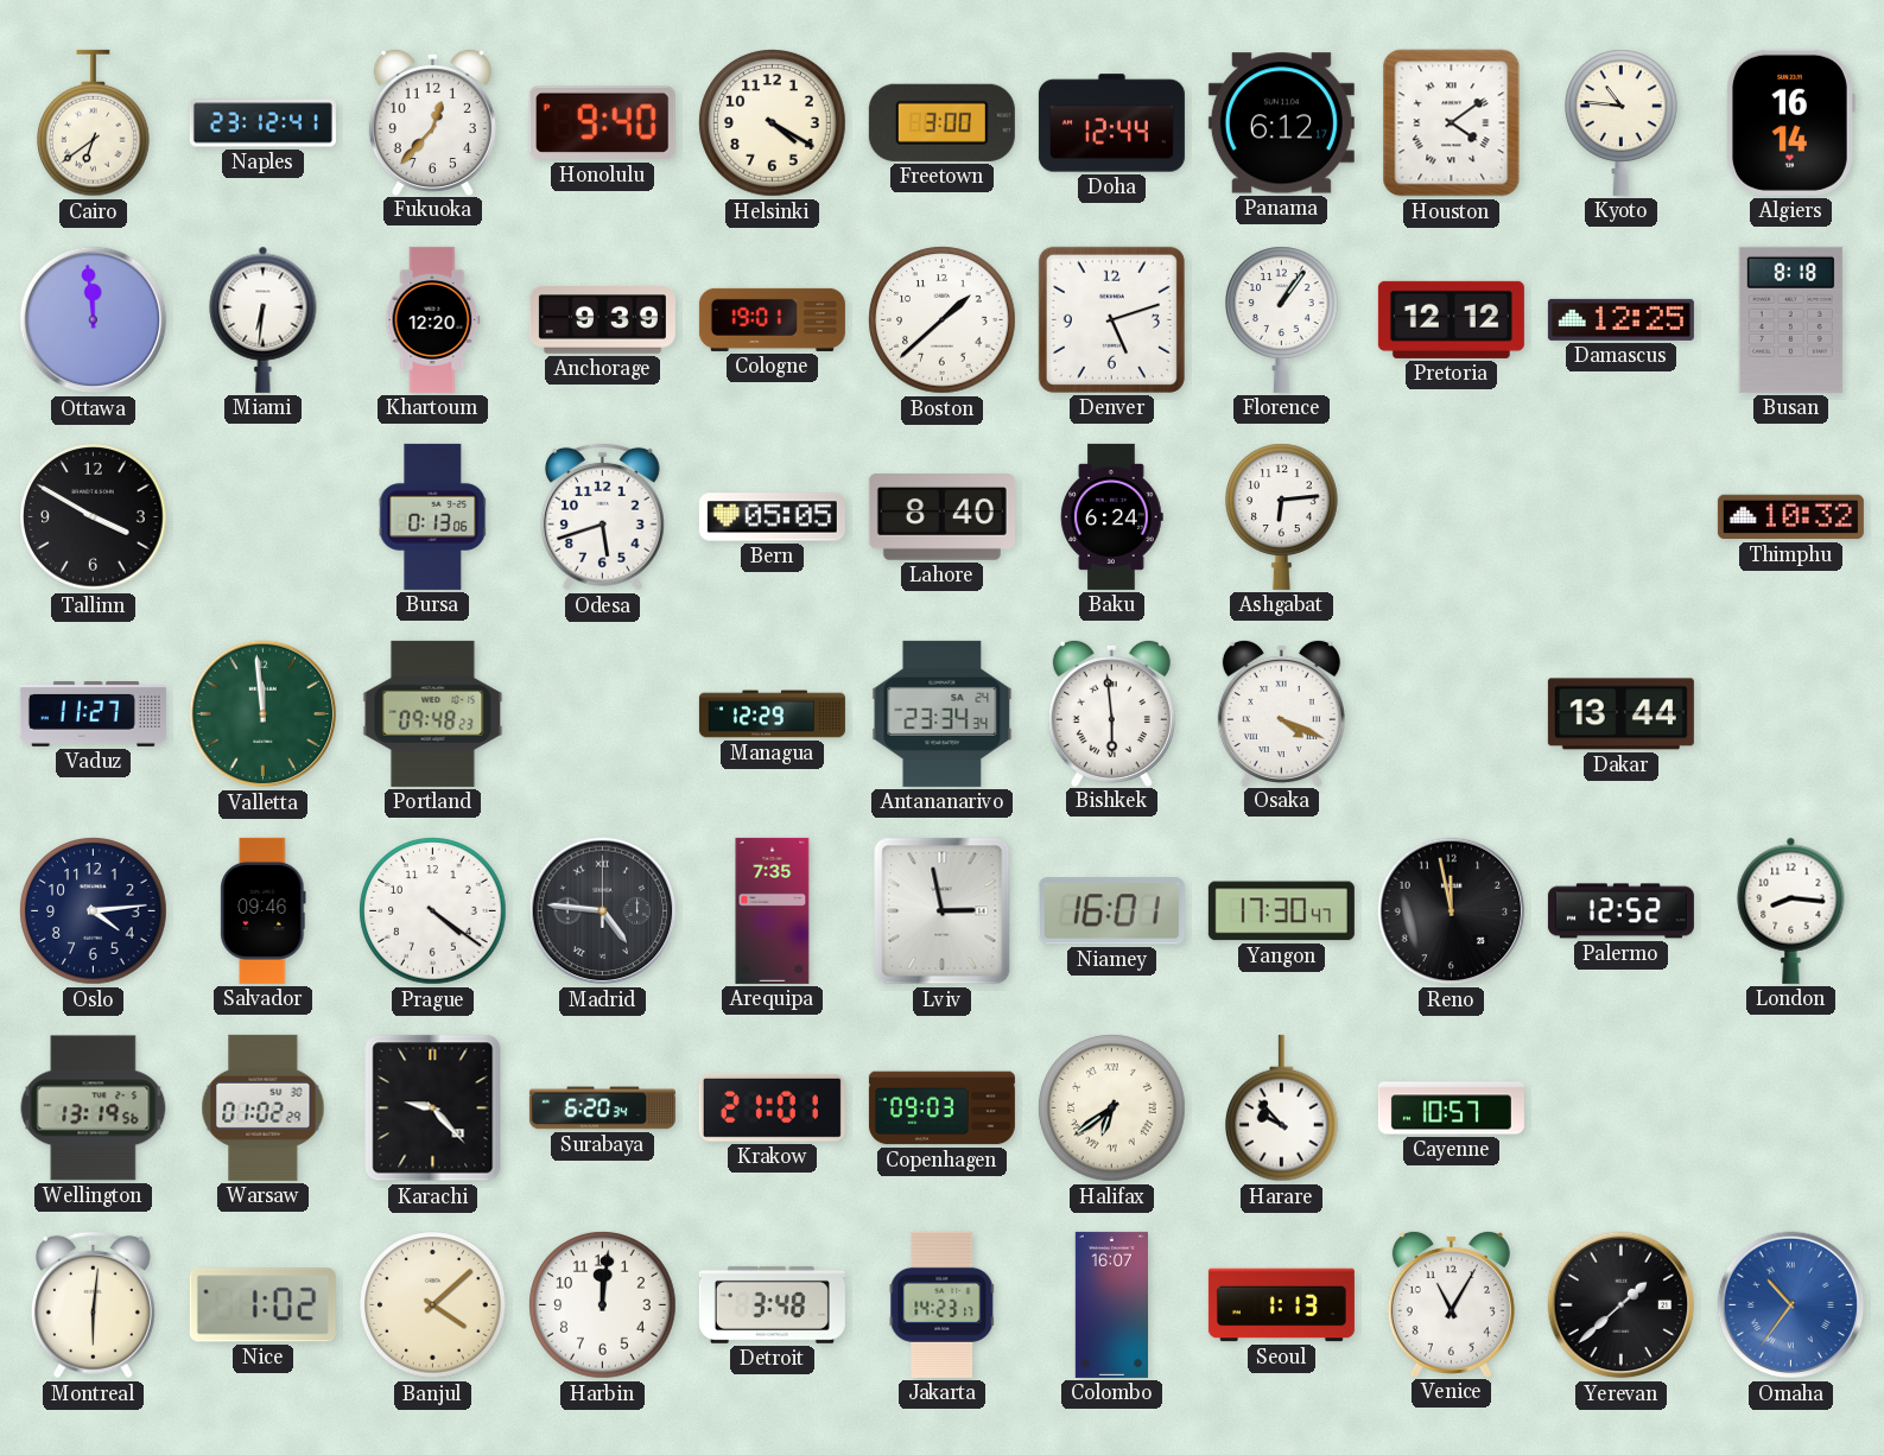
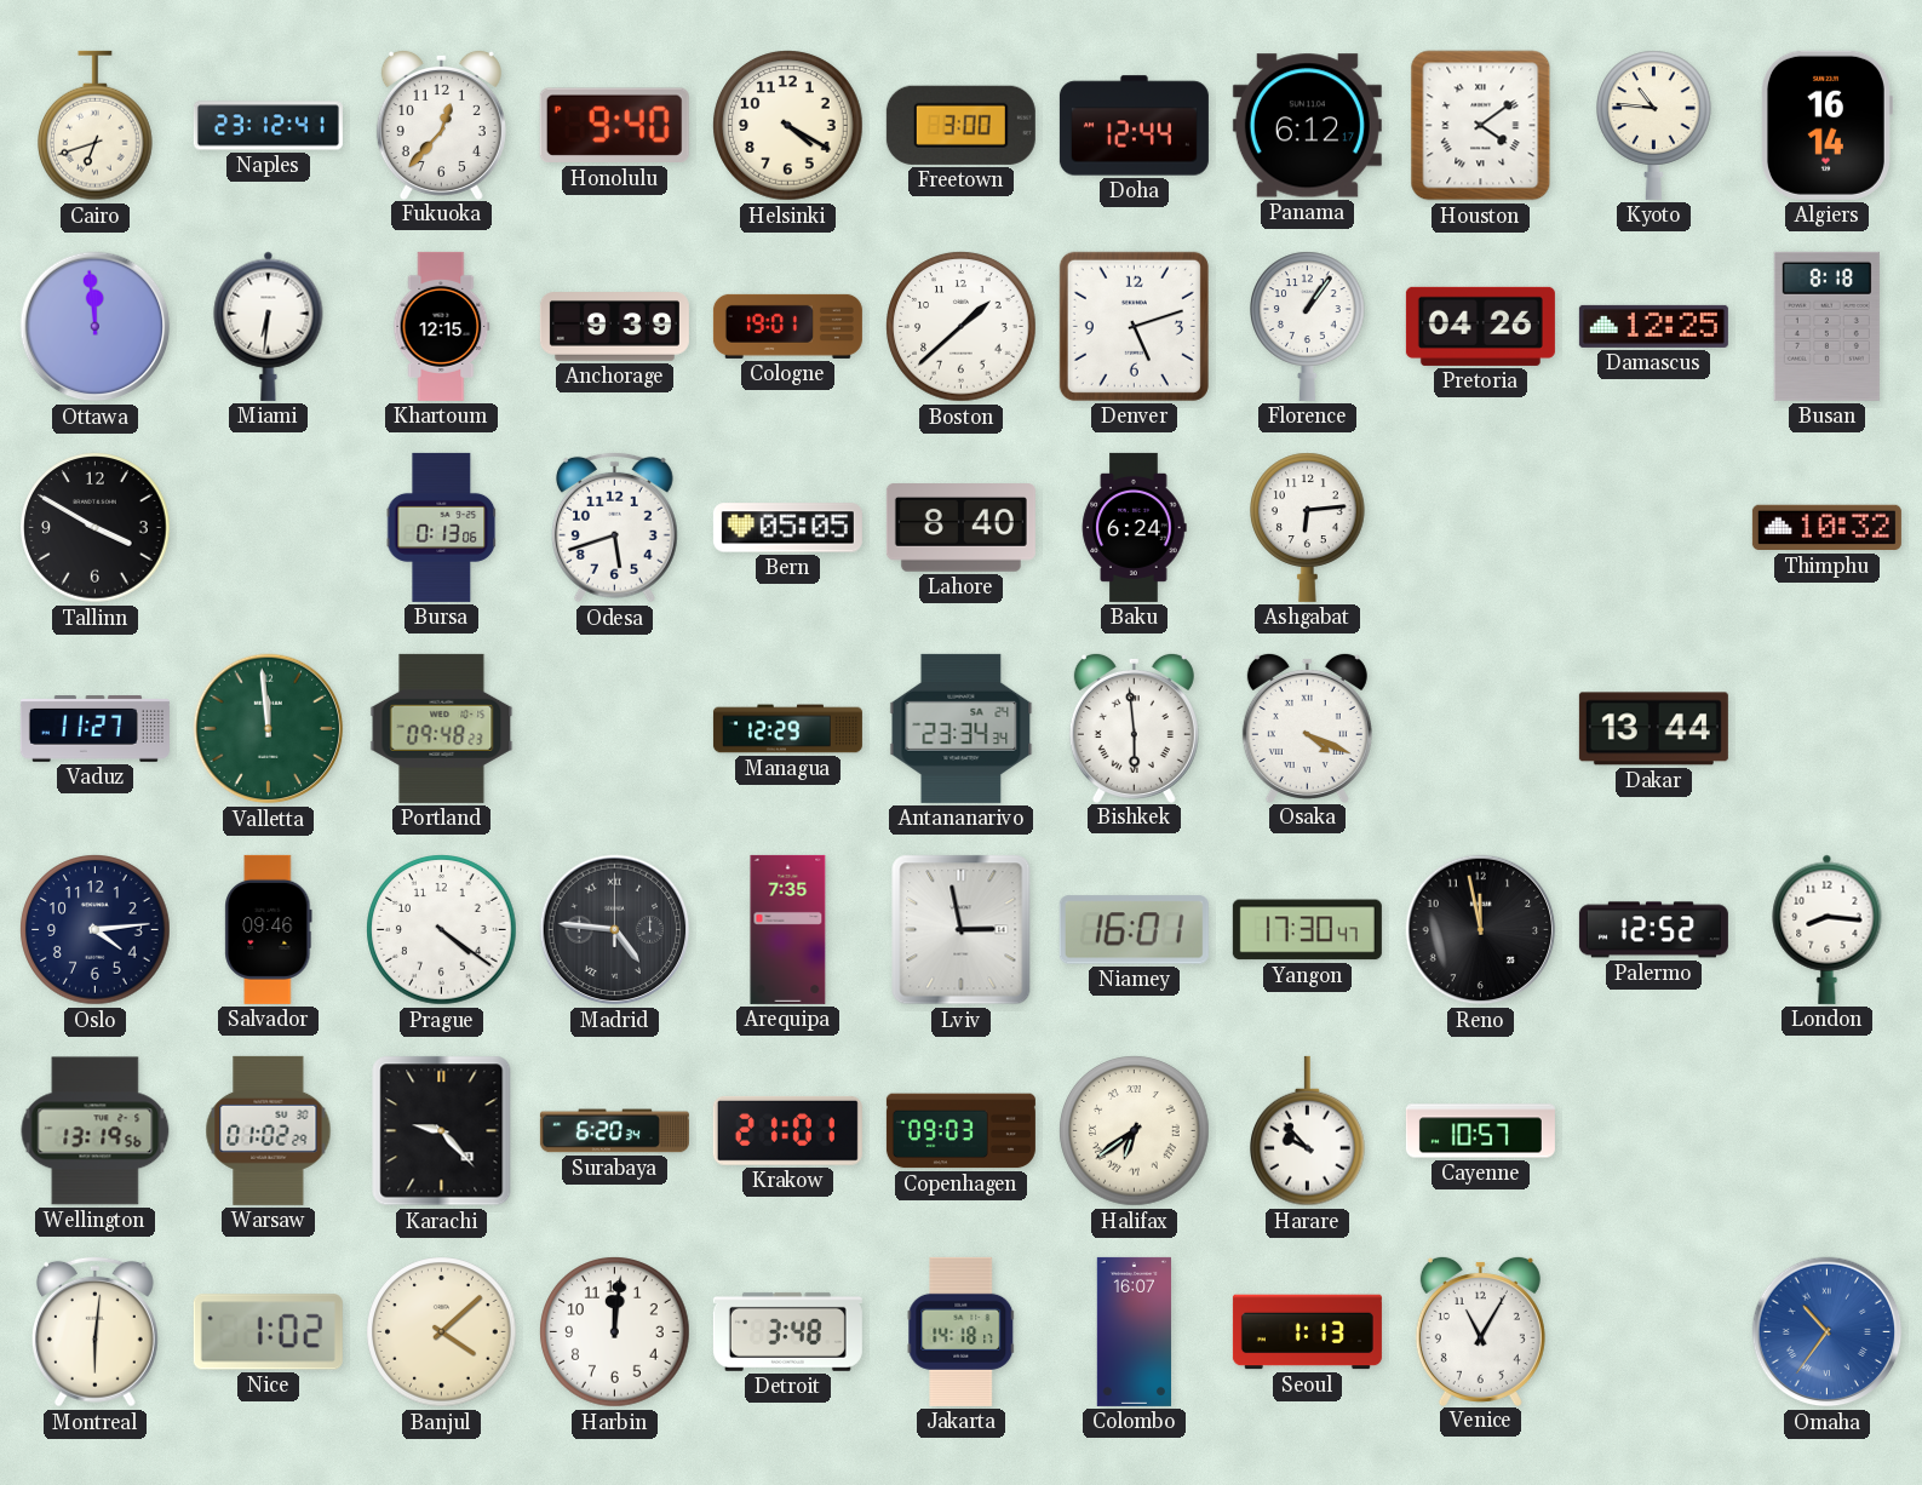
Cairo: 6:39 -> 6:42 (96, 126)
Khartoum: 12:20 -> 12:15 (442, 326)
Pretoria: 12:12 -> 04:26 (1480, 326)
Jakarta: 14:23 -> 14:18 (962, 1331)
Yerevan: 1:38 -> none (1622, 1305)
